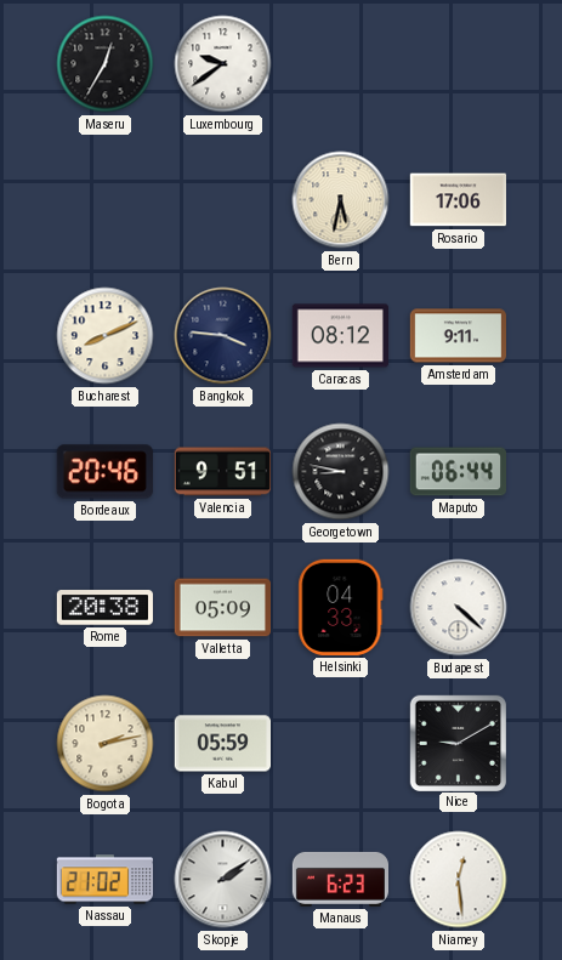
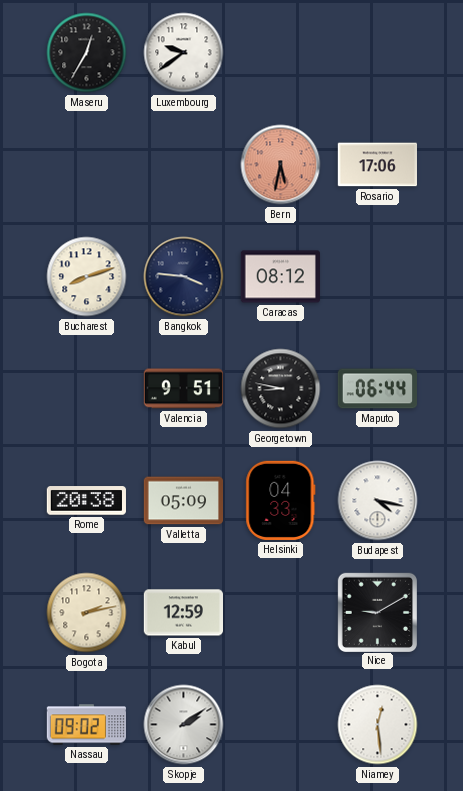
Bern dial: cream -> salmon (281, 165)
Bucharest: 8:11 -> 8:12 (87, 277)
Amsterdam: 9:11 -> none (458, 336)
Bordeaux: 20:46 -> none (104, 472)
Budapest: 4:22 -> 4:17 (378, 501)
Kabul: 05:59 -> 12:59 (183, 613)
Nassau: 21:02 -> 09:02 (86, 725)
Manaus: 6:23 -> none (340, 879)
